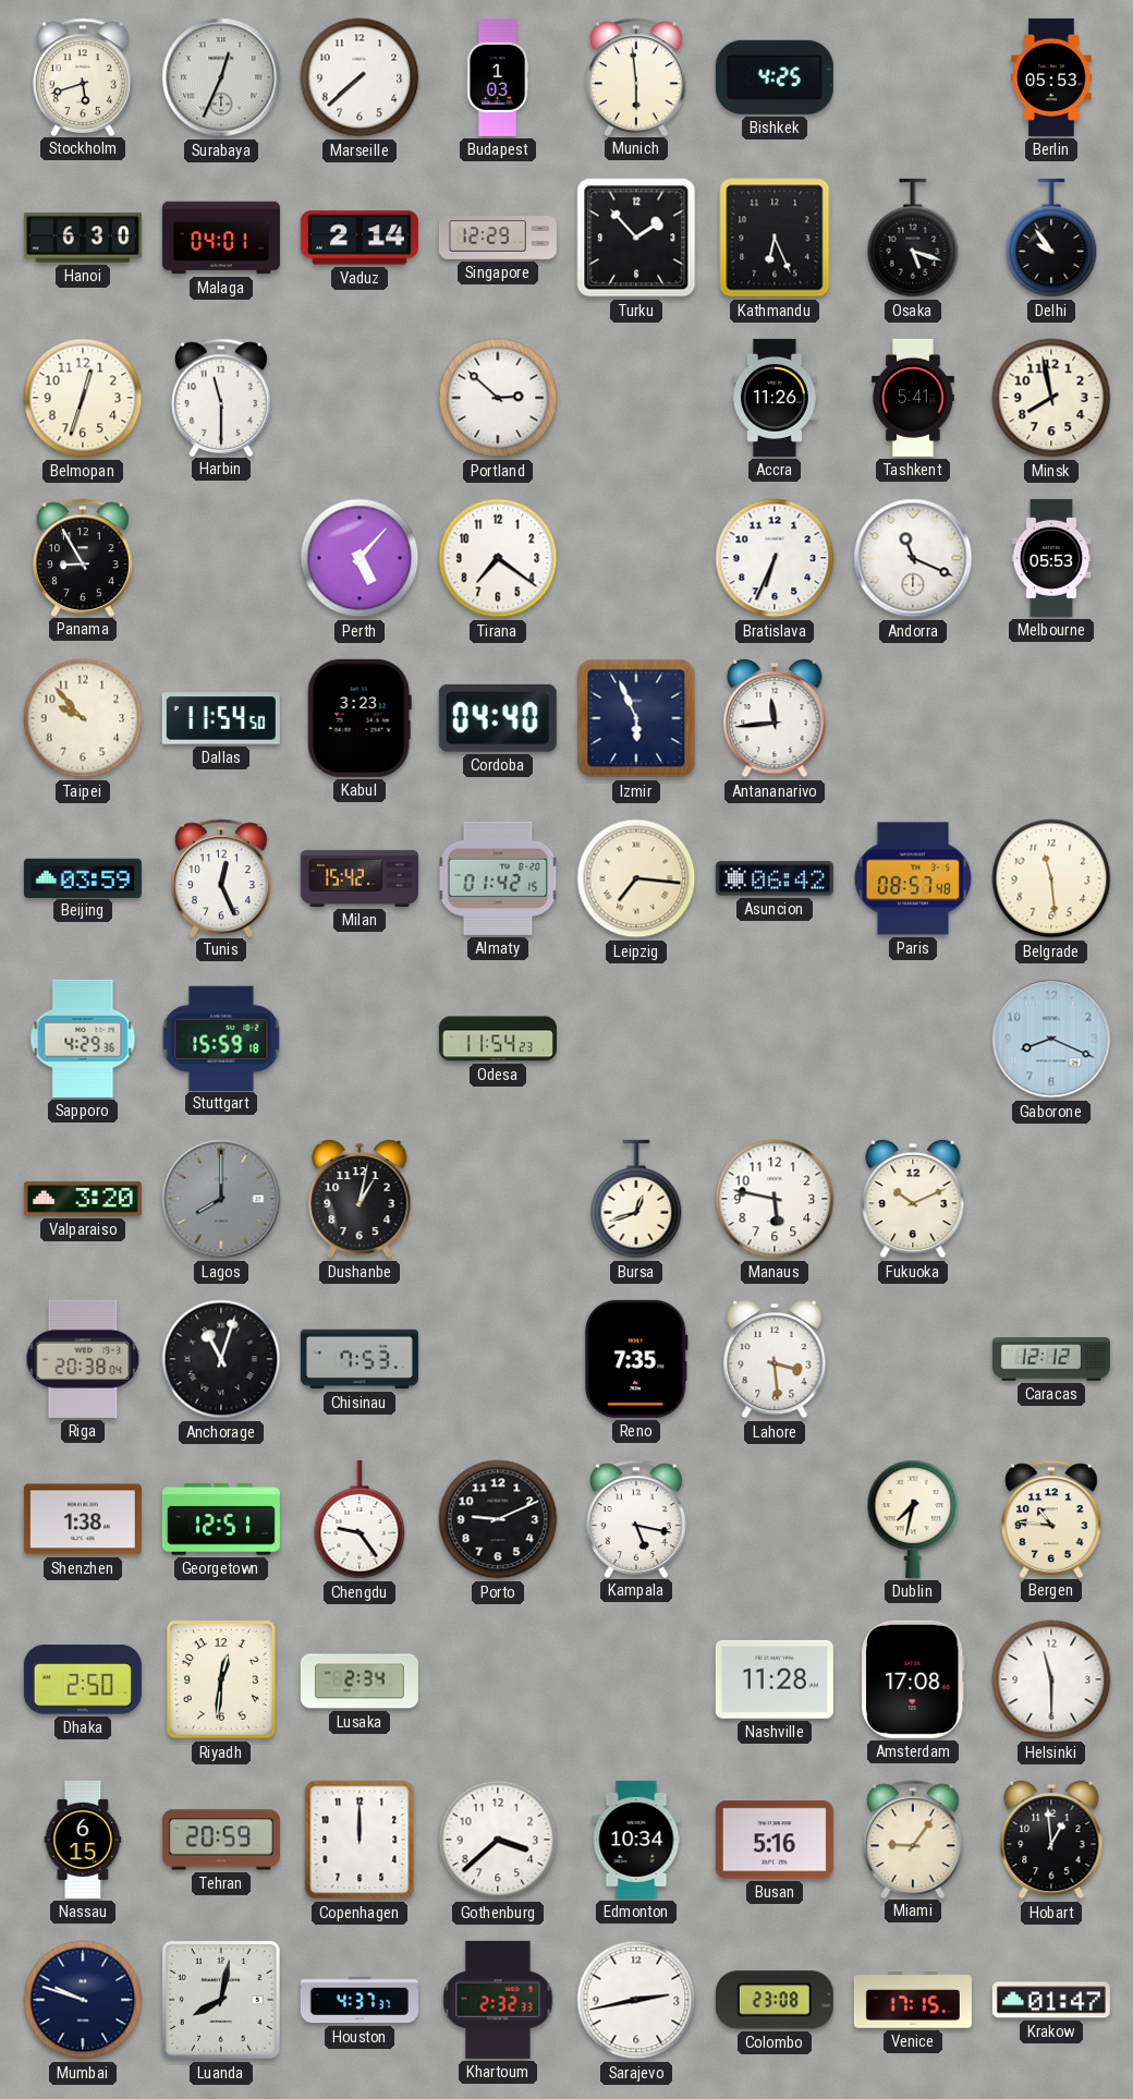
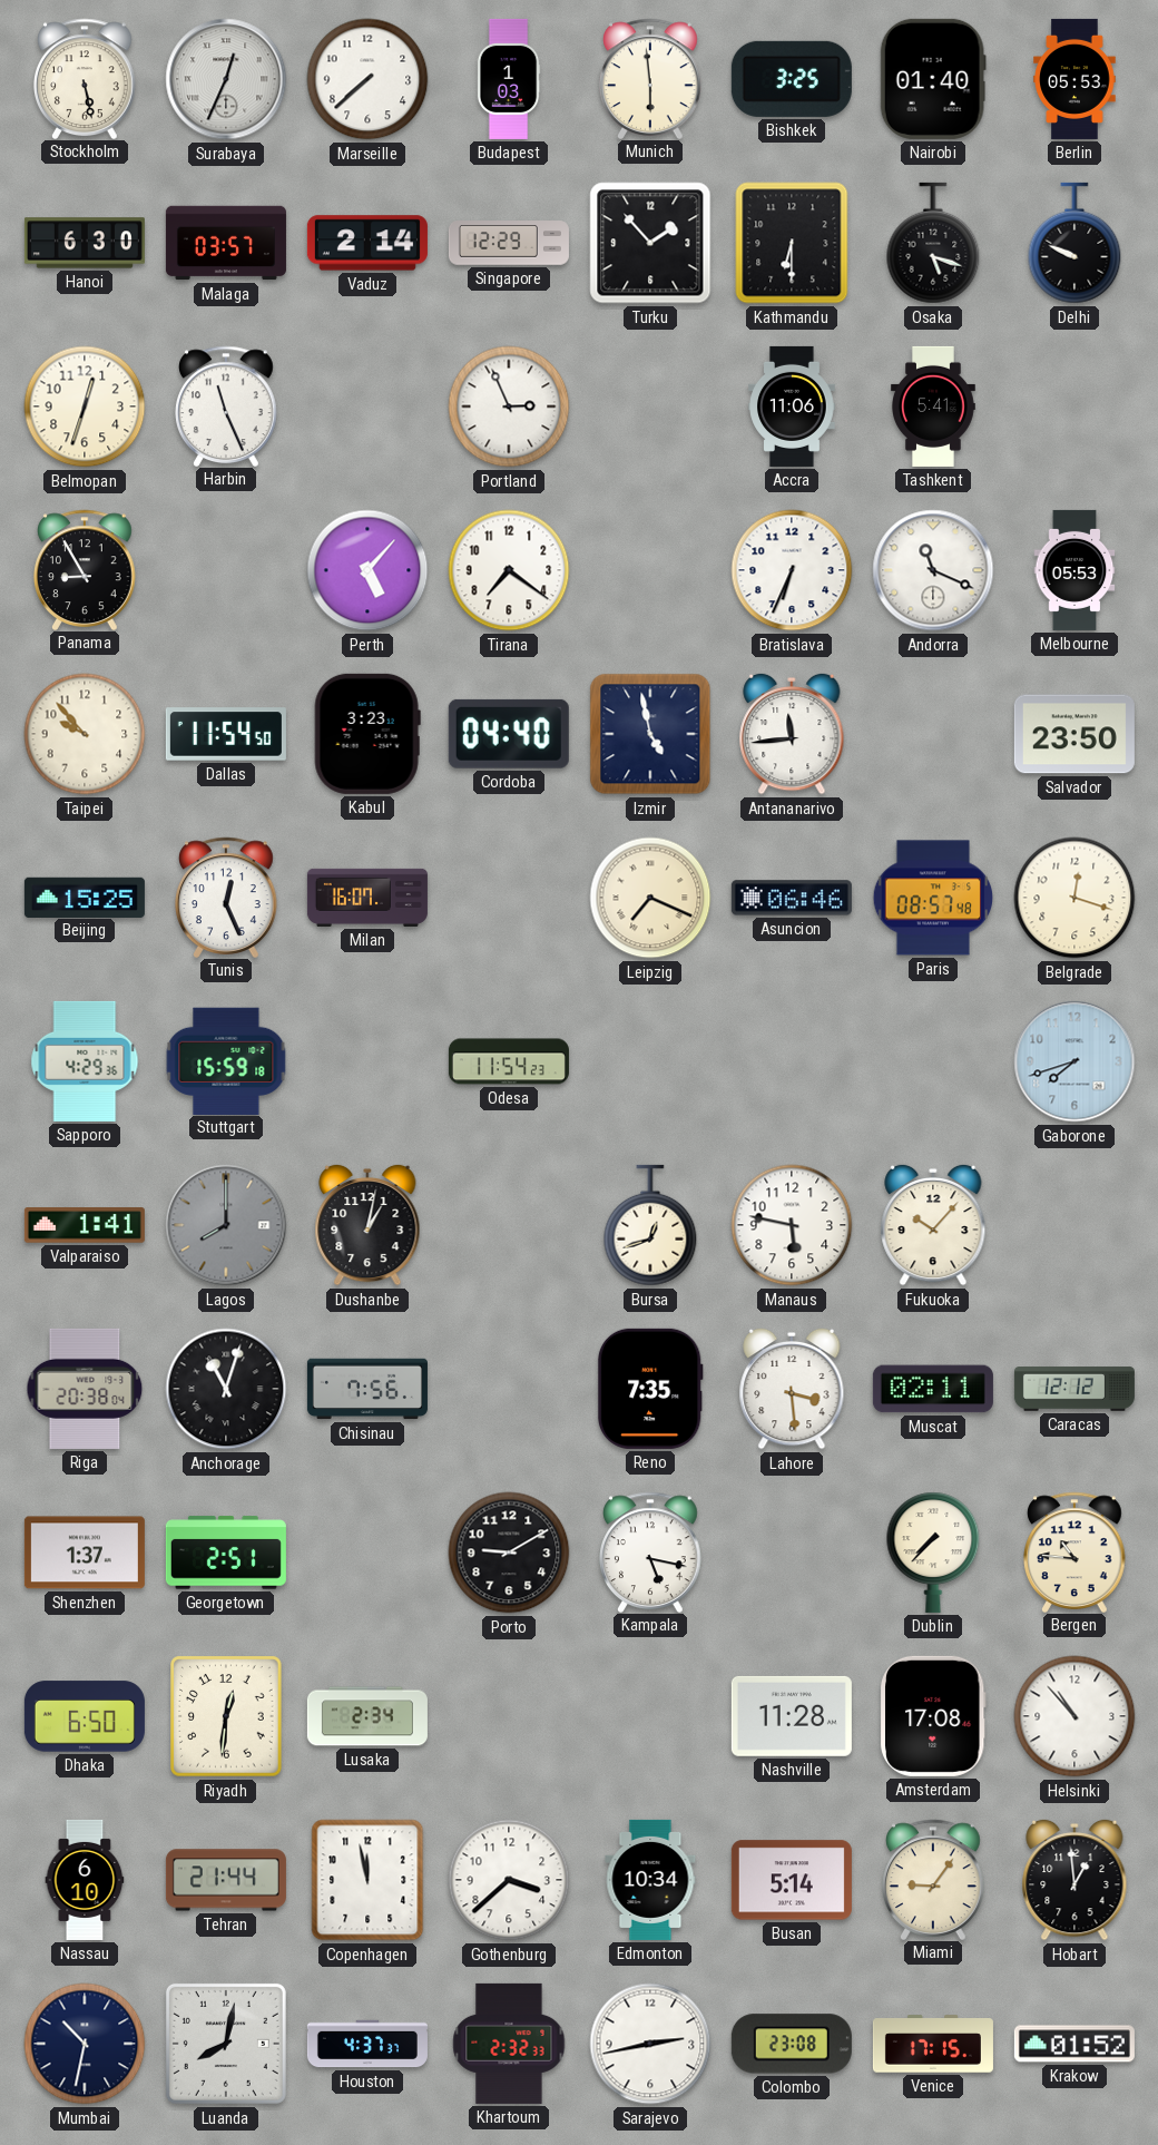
Stockholm: 5:42 -> 5:28 (86, 78)
Bishkek: 4:25 -> 3:25 (792, 79)
Nairobi: none -> 01:40 (933, 79)
Malaga: 04:01 -> 03:57 (226, 243)
Kathmandu: 6:26 -> 6:30 (792, 243)
Delhi: 9:54 -> 9:49 (1074, 243)
Harbin: 11:30 -> 11:26 (227, 405)
Portland: 2:52 -> 2:56 (509, 407)
Accra: 11:26 -> 11:06 (792, 407)
Minsk: 7:58 -> none (1051, 398)
Izmir: 5:56 -> 4:58 (650, 734)
Salvador: none -> 23:50 (1074, 734)
Beijing: 03:59 -> 15:25 (85, 897)
Milan: 15:42 -> 16:07 (367, 898)
Almaty: 01:42 -> none (498, 878)
Leipzig: 7:16 -> 7:19 (650, 898)
Asuncion: 06:42 -> 06:46 (792, 898)
Belgrade: 11:29 -> 12:18 (1074, 898)
Gaborone: 8:19 -> 7:42 (1074, 1061)
Valparaiso: 3:20 -> 1:41 (85, 1225)
Fukuoka: 10:11 -> 10:07 (933, 1225)
Chisinau: 7:53 -> 7:56 (367, 1389)
Muscat: none -> 02:11 (933, 1389)
Shenzhen: 1:38 -> 1:37 (85, 1553)
Georgetown: 12:51 -> 2:51 (226, 1553)
Chengdu: 9:24 -> none (360, 1519)
Porto: 9:11 -> 9:10 (509, 1553)
Dublin: 7:32 -> 7:37 (933, 1553)
Dhaka: 2:50 -> 6:50 (85, 1716)
Helsinki: 11:30 -> 10:53 (1074, 1716)
Nassau: 6:15 -> 6:10 (85, 1880)
Tehran: 20:59 -> 21:44 (226, 1880)
Copenhagen: 12:00 -> 11:58 (367, 1880)
Busan: 5:16 -> 5:14 (792, 1880)
Mumbai: 9:48 -> 10:32 (85, 2044)
Krakow: 01:47 -> 01:52 (1074, 2044)
